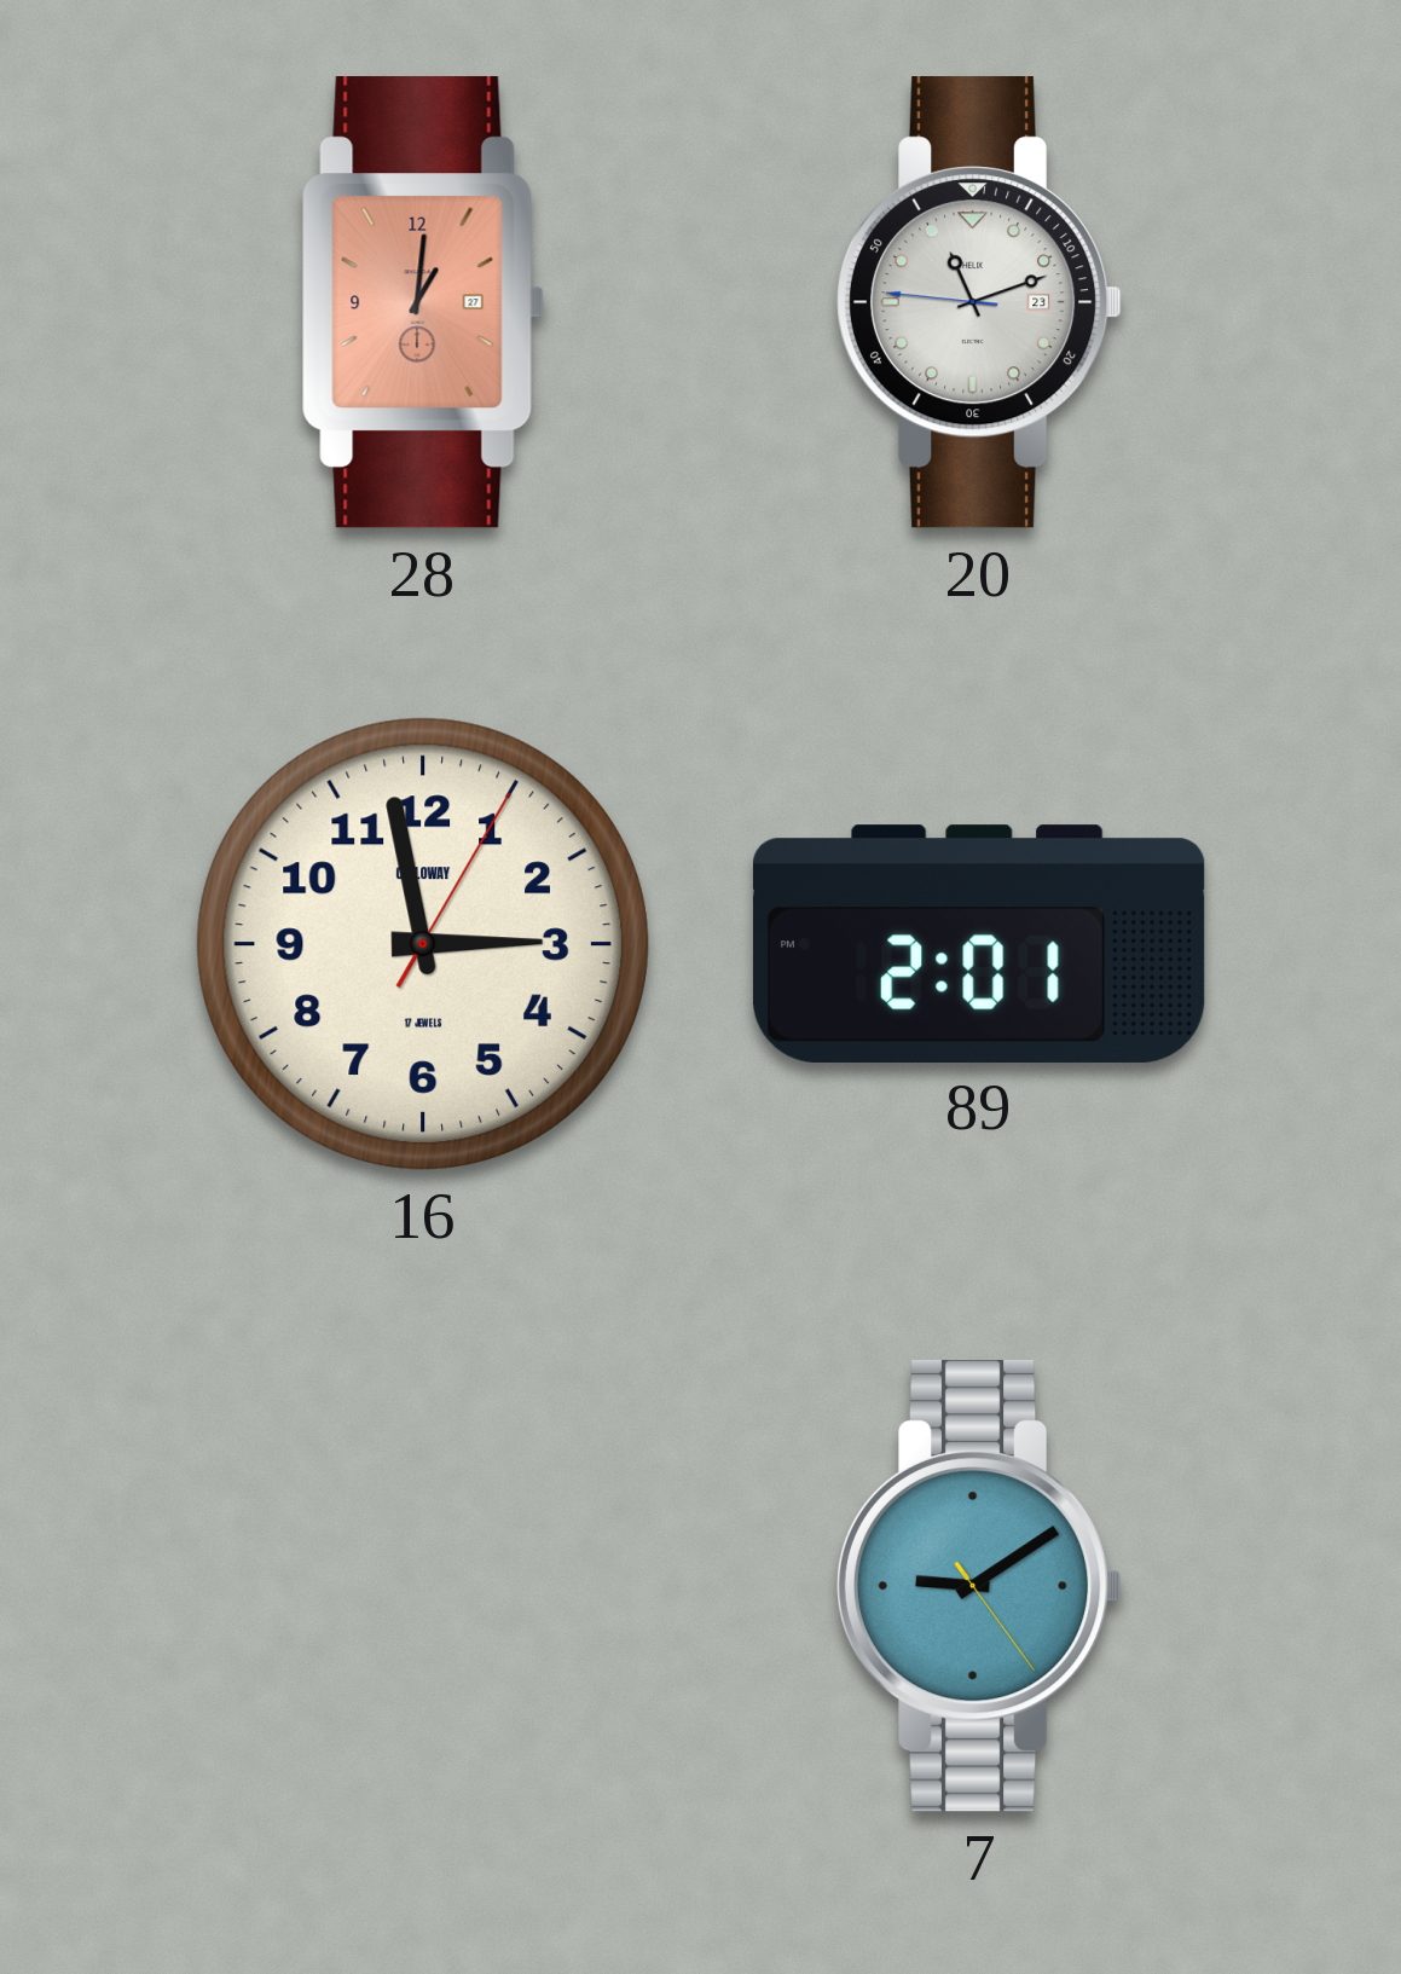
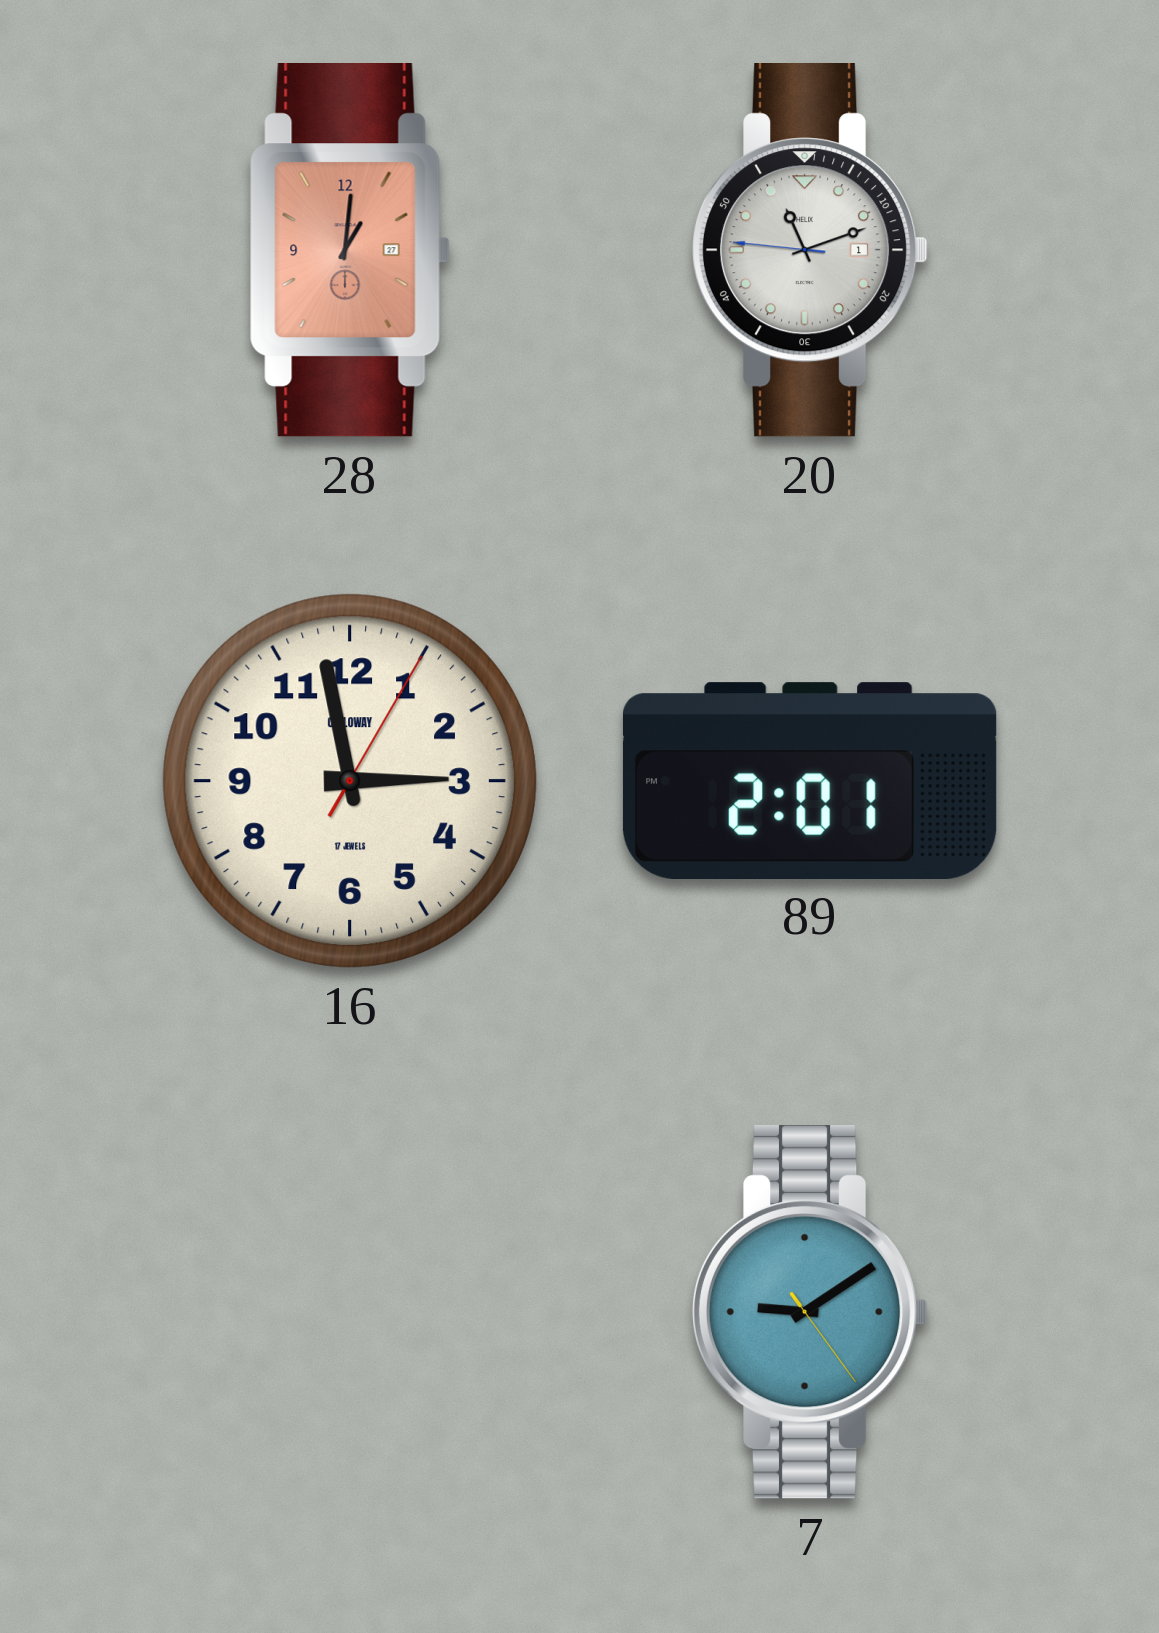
20 date: 23 -> 1 (810, 251)
